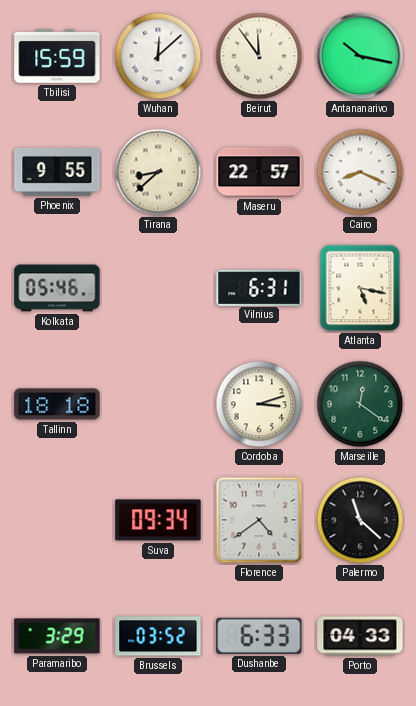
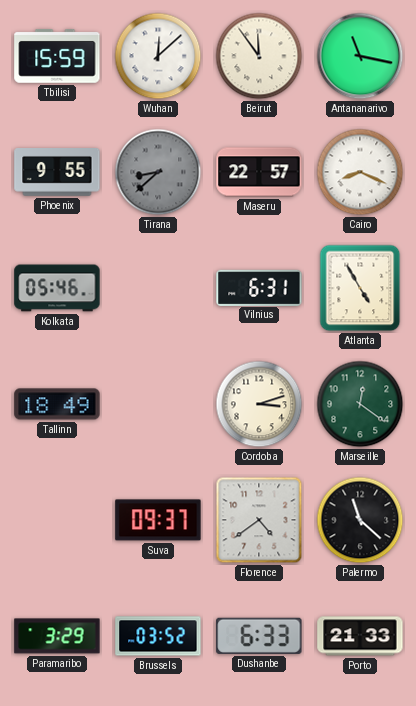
Antananarivo: 10:17 -> 11:17 (360, 56)
Tirana dial: cream -> grey (158, 172)
Atlanta: 5:17 -> 4:55 (360, 288)
Tallinn: 18:18 -> 18:49 (57, 404)
Suva: 09:34 -> 09:37 (158, 520)
Porto: 04:33 -> 21:33 (360, 636)
